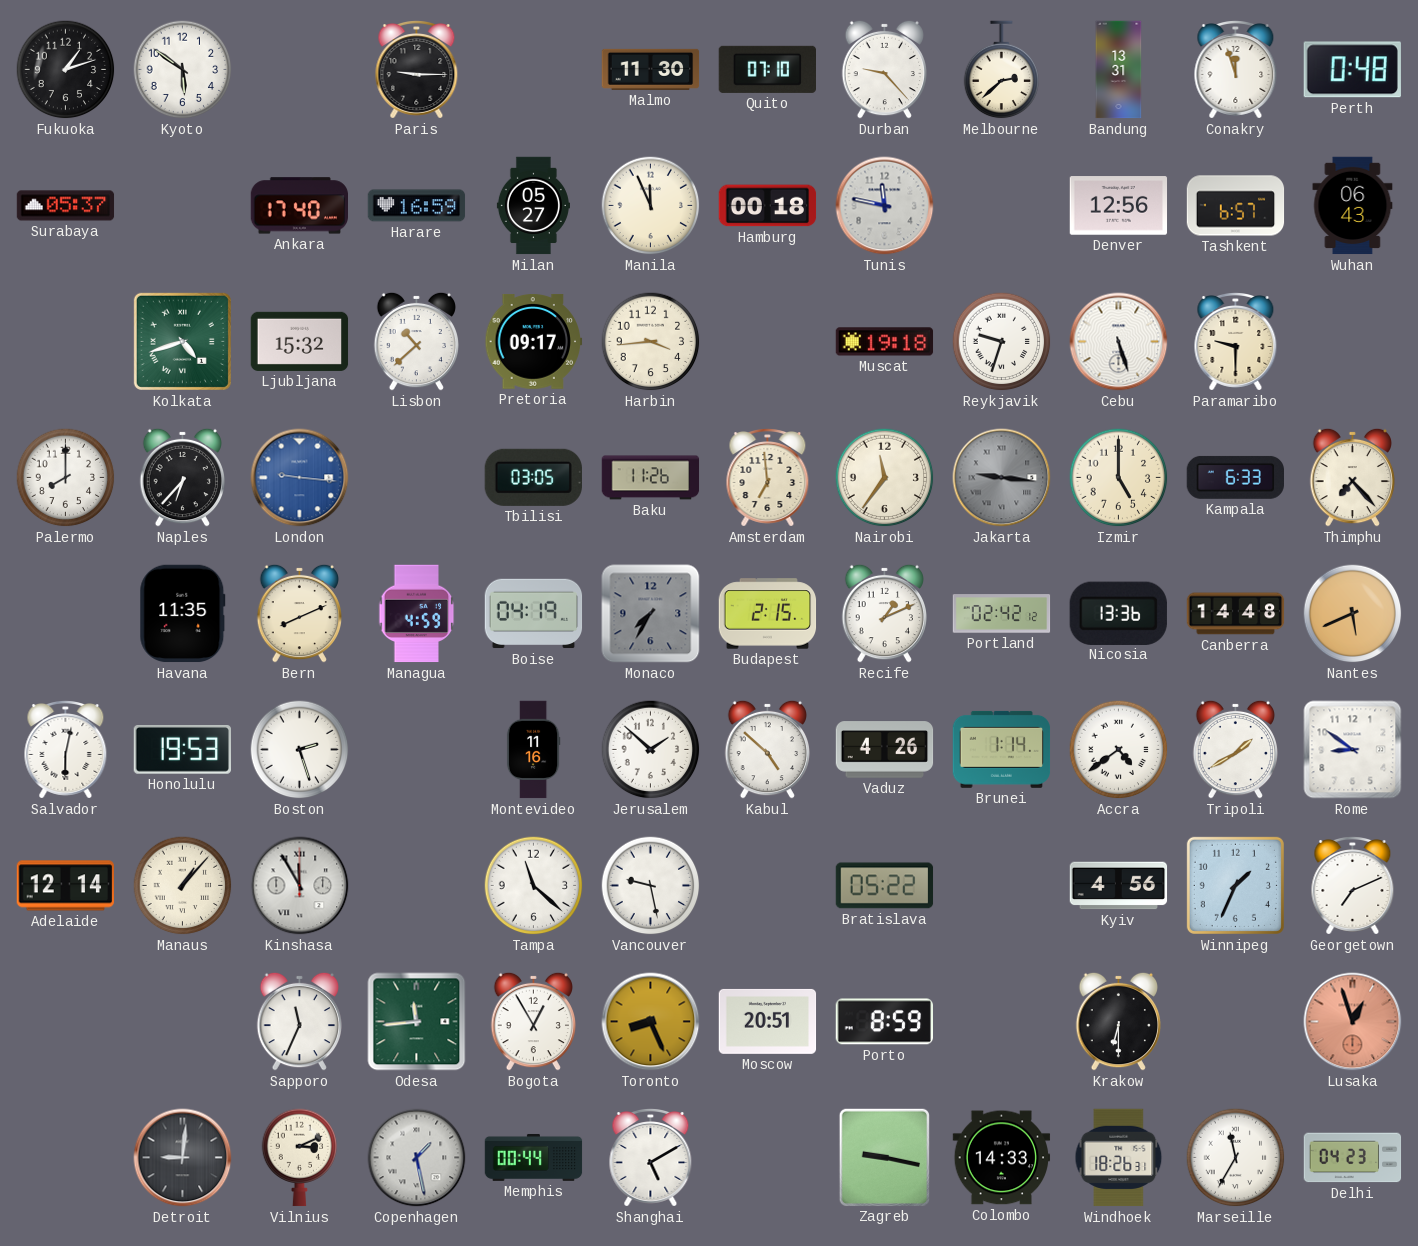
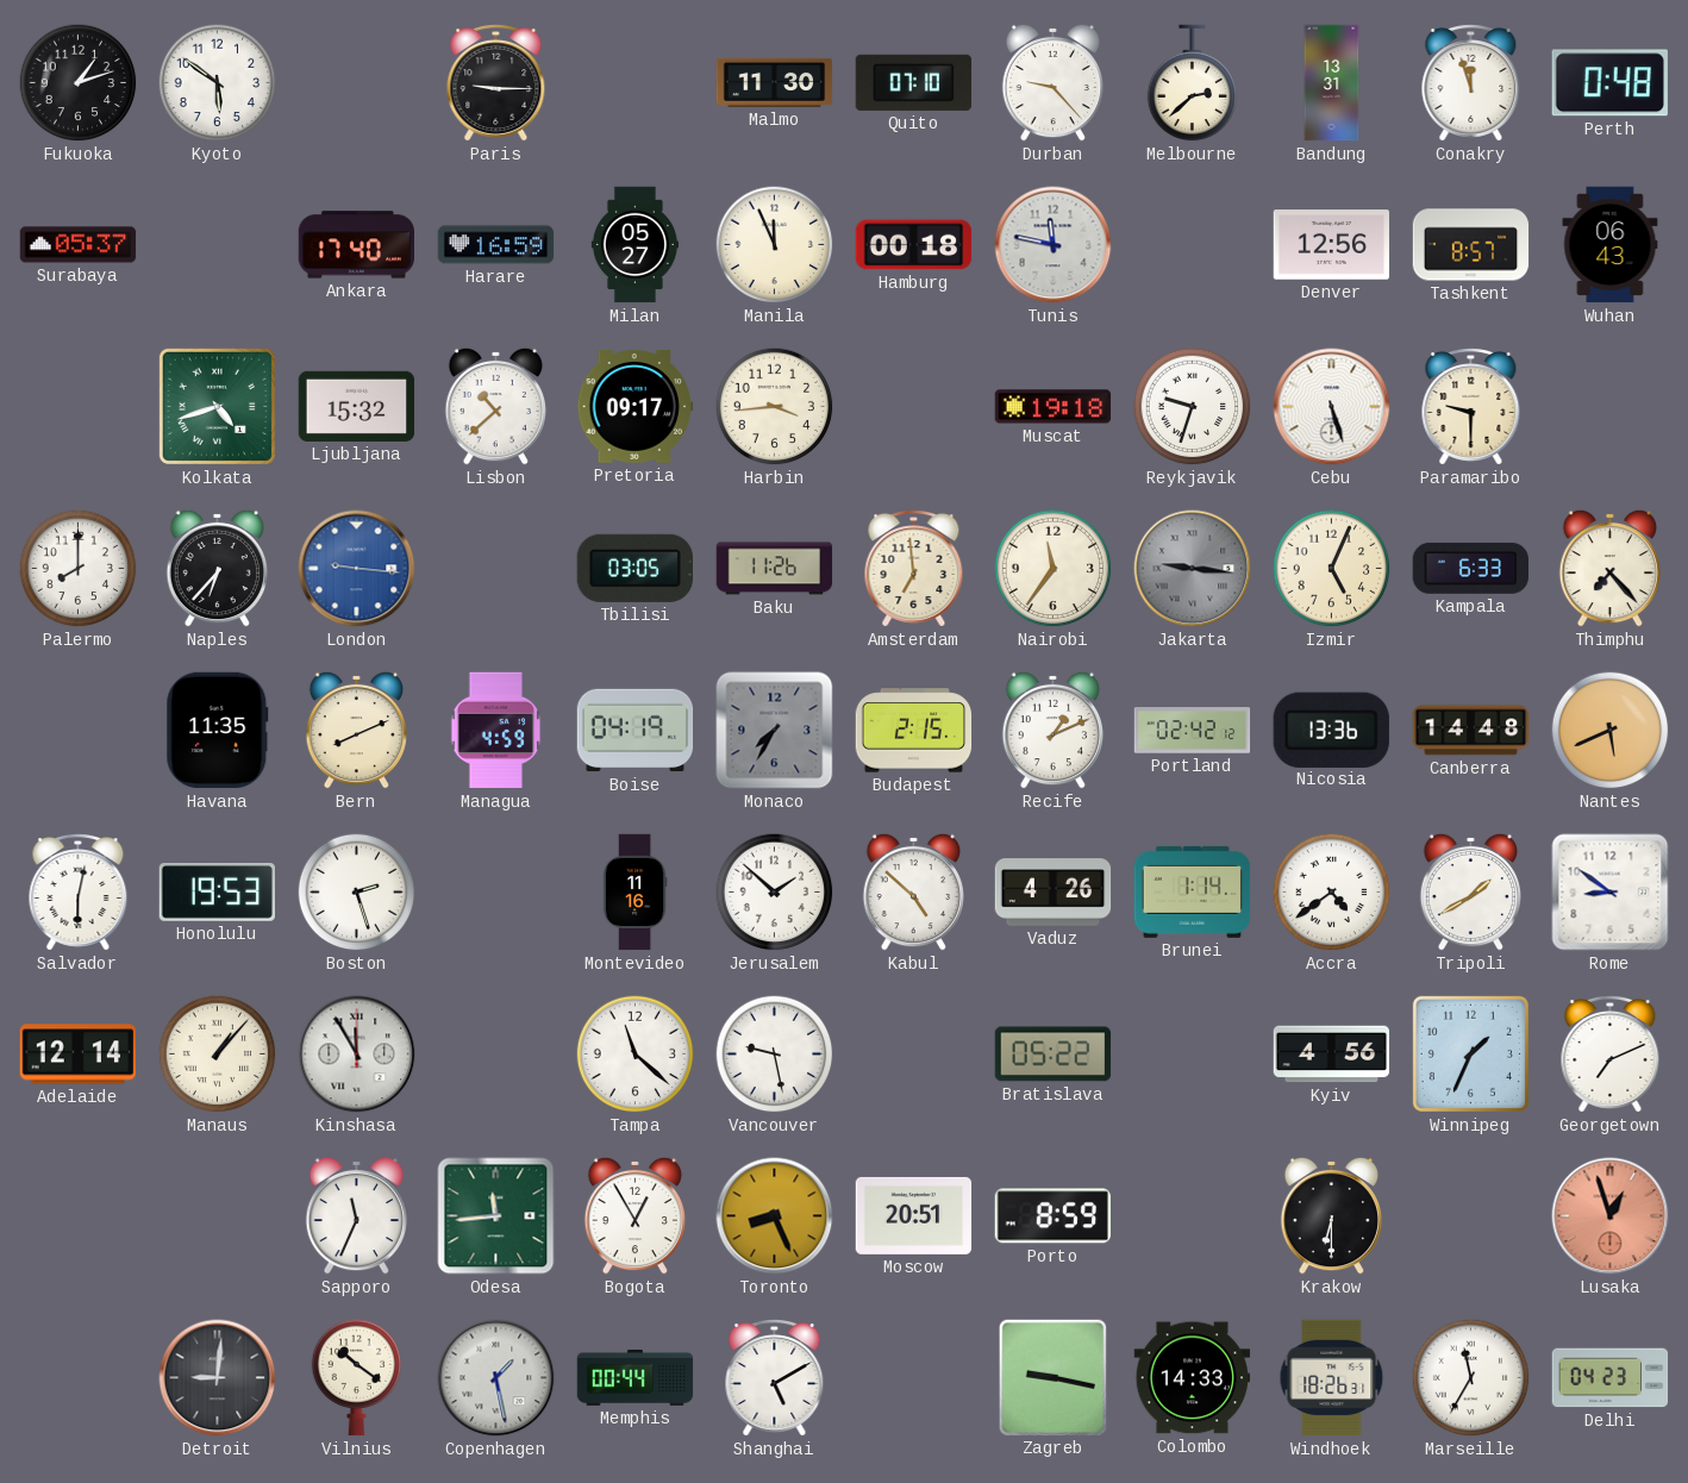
Tashkent: 6:57 -> 8:57 (1471, 245)
Izmir: 5:00 -> 5:04 (1332, 569)
Vilnius: 3:11 -> 10:21 (357, 1378)
